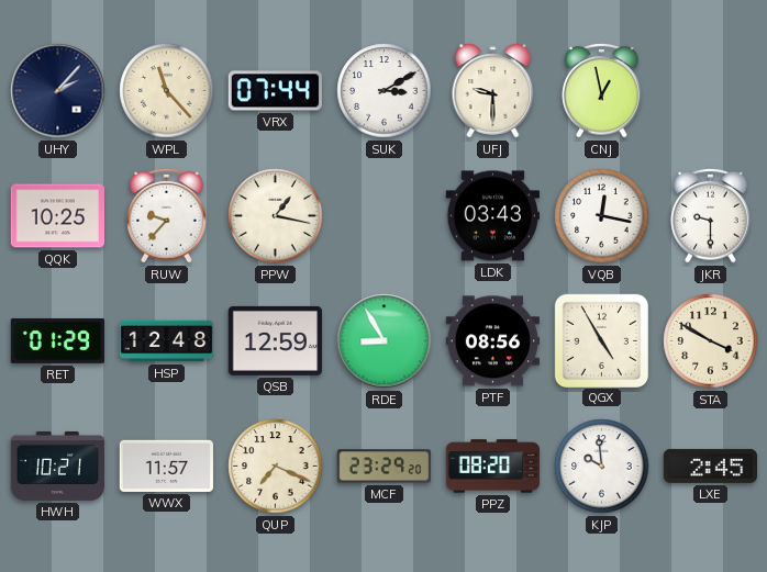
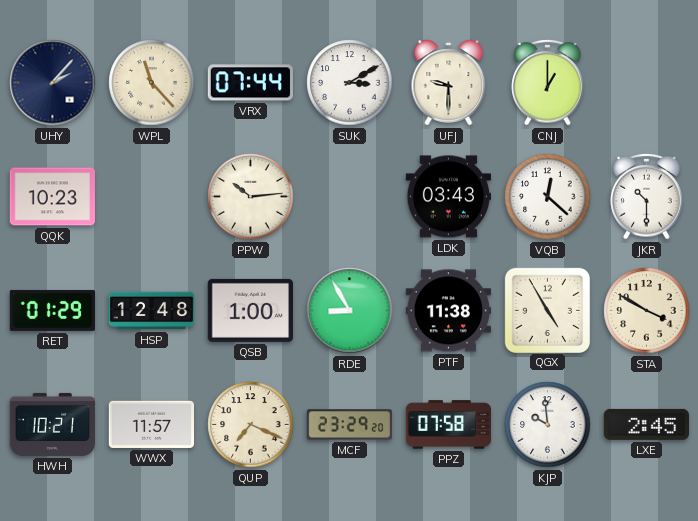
CNJ: 12:58 -> 1:00 (548, 82)
QQK: 10:25 -> 10:23 (52, 197)
RUW: 9:37 -> none (167, 215)
PPW: 1:17 -> 10:14 (251, 197)
VQB: 12:17 -> 12:22 (548, 197)
JKR: 9:30 -> 10:30 (647, 196)
QSB: 12:59 -> 1:00 (250, 310)
PTF: 08:56 -> 11:38 (448, 311)
PPZ: 08:20 -> 07:58 (449, 425)
